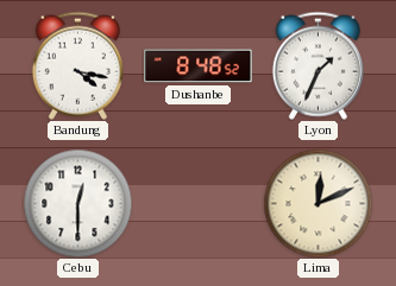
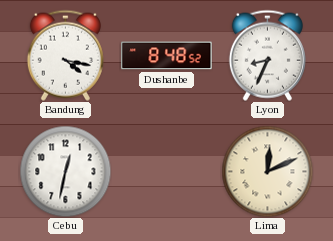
Lyon: 1:34 -> 8:34 (267, 55)
Cebu: 12:30 -> 12:32 (65, 171)
